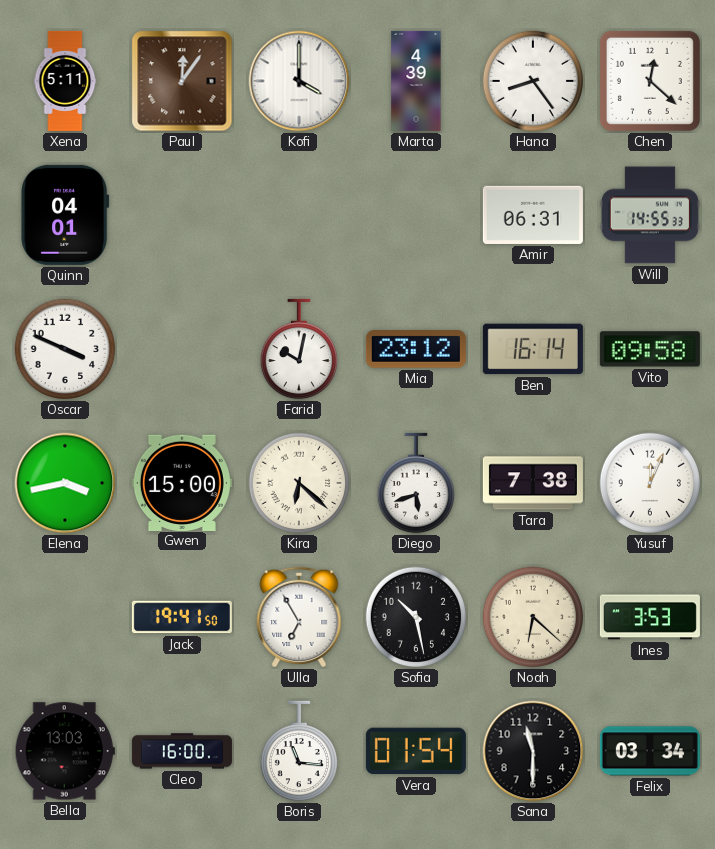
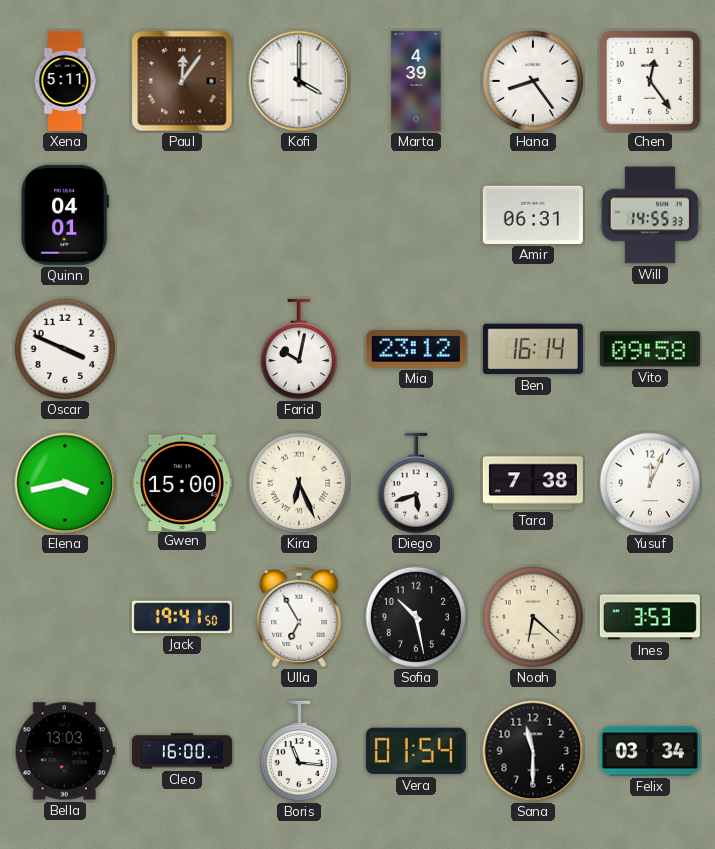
Chen: 12:22 -> 12:24 (650, 81)
Kira: 6:22 -> 6:26 (299, 483)
